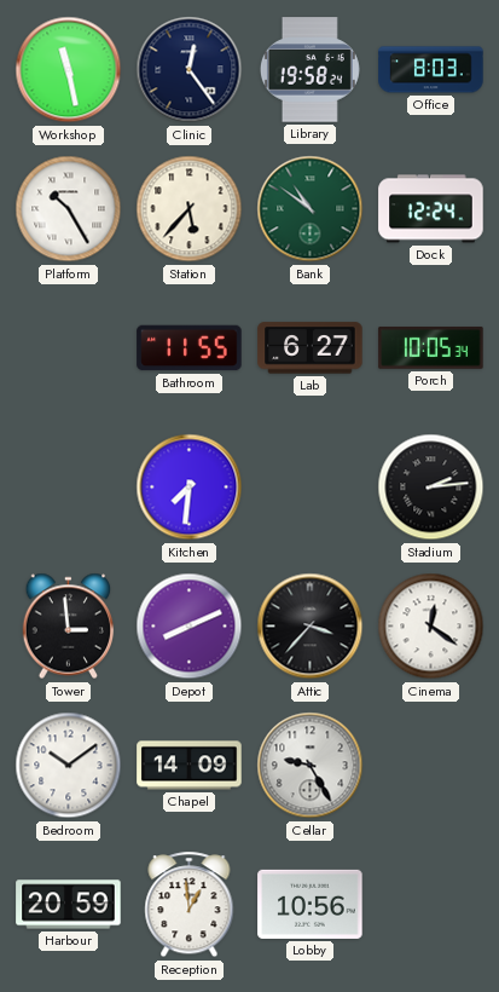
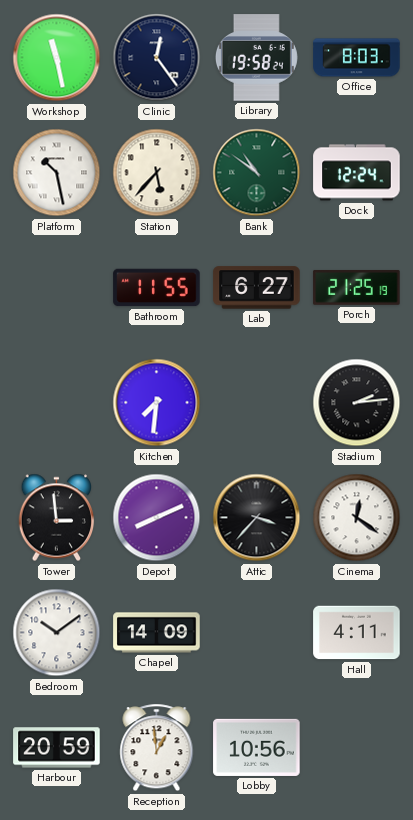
Platform: 10:25 -> 10:28 (57, 173)
Porch: 10:05 -> 21:25 (357, 287)
Cellar: 9:25 -> none (311, 766)
Hall: none -> 4:11 (357, 633)
